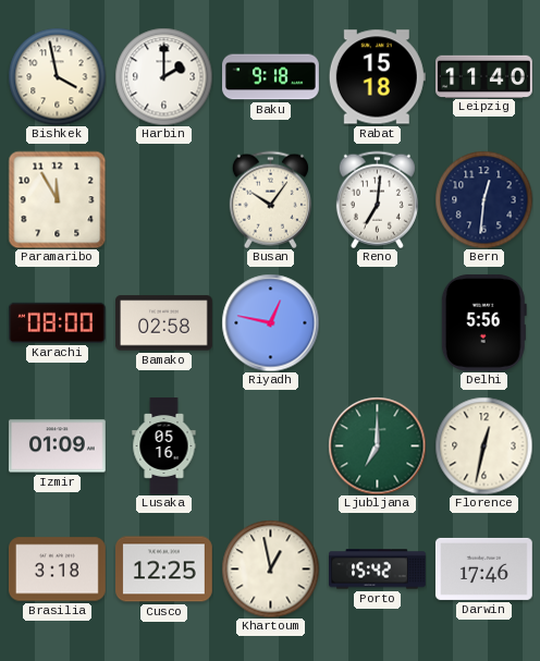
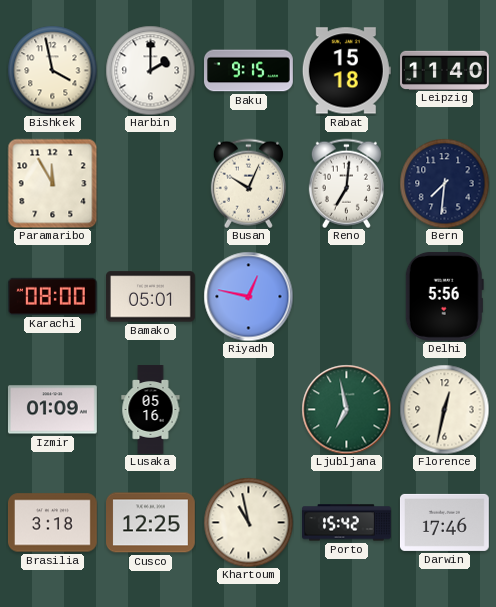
Baku: 9:18 -> 9:15 (249, 71)
Busan: 10:06 -> 10:04 (248, 183)
Bern: 12:31 -> 7:31 (444, 183)
Bamako: 02:58 -> 05:01 (151, 297)
Ljubljana: 7:00 -> 6:58 (346, 409)
Khartoum: 12:58 -> 10:58 (248, 522)
